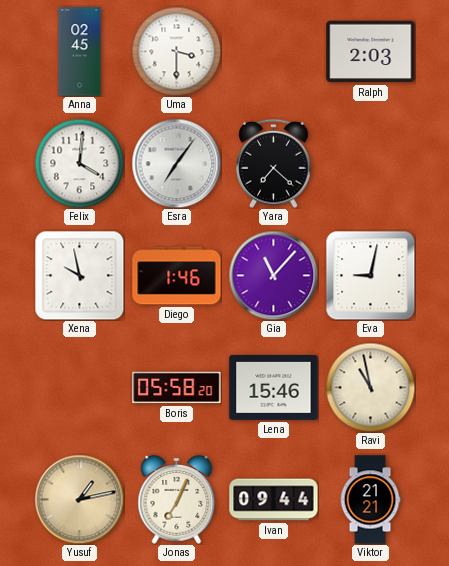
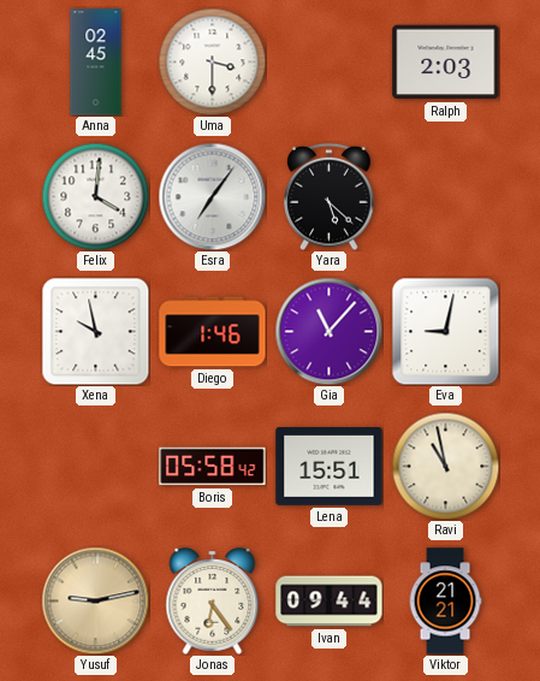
Yara: 7:22 -> 5:22 (330, 196)
Boris: 05:58:20 -> 05:58:42 (213, 467)
Lena: 15:46 -> 15:51 (330, 466)
Yusuf: 1:13 -> 9:13 (95, 600)
Jonas: 7:04 -> 6:24 (213, 602)
